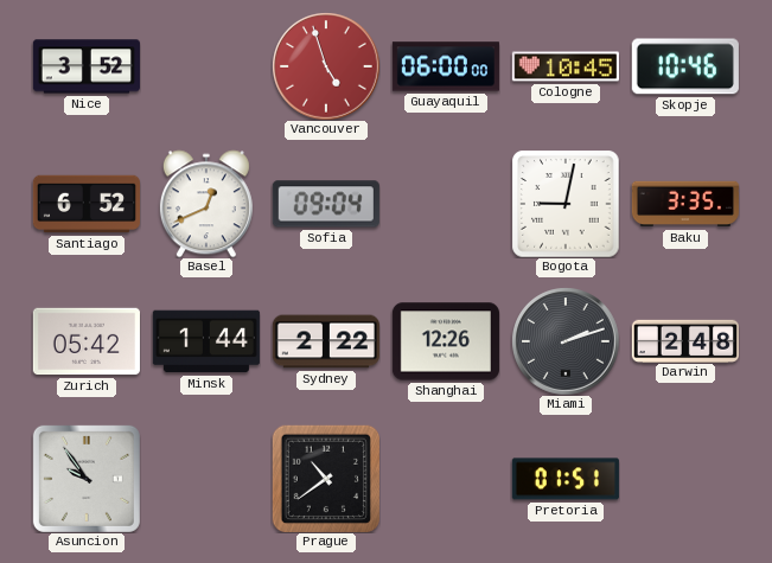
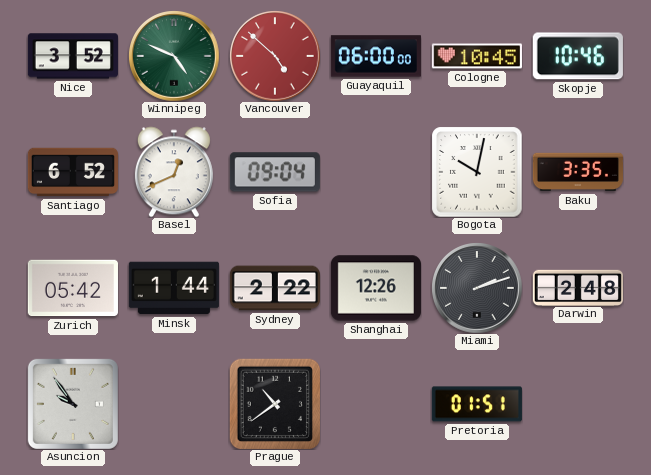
Winnipeg: none -> 4:49 (174, 56)
Vancouver: 4:57 -> 4:52 (275, 56)
Bogota: 9:02 -> 10:02 (477, 172)
